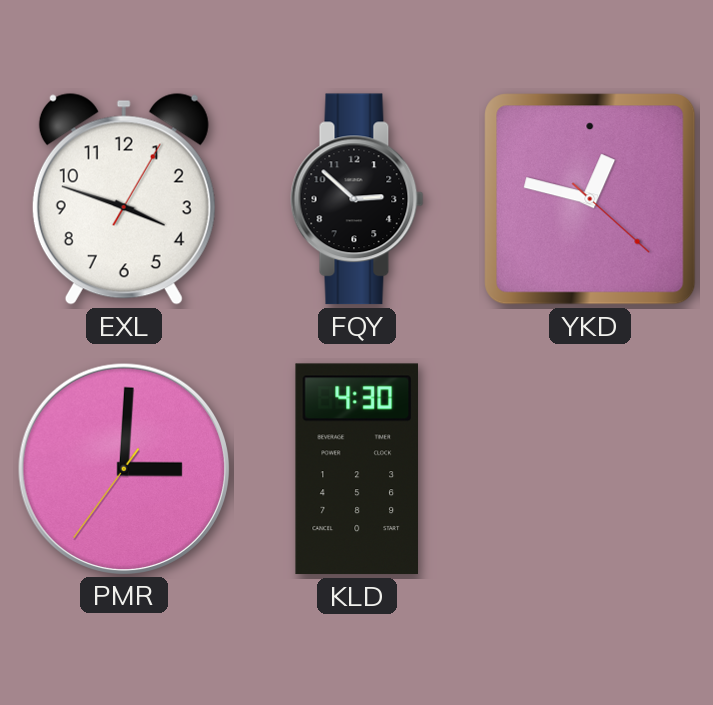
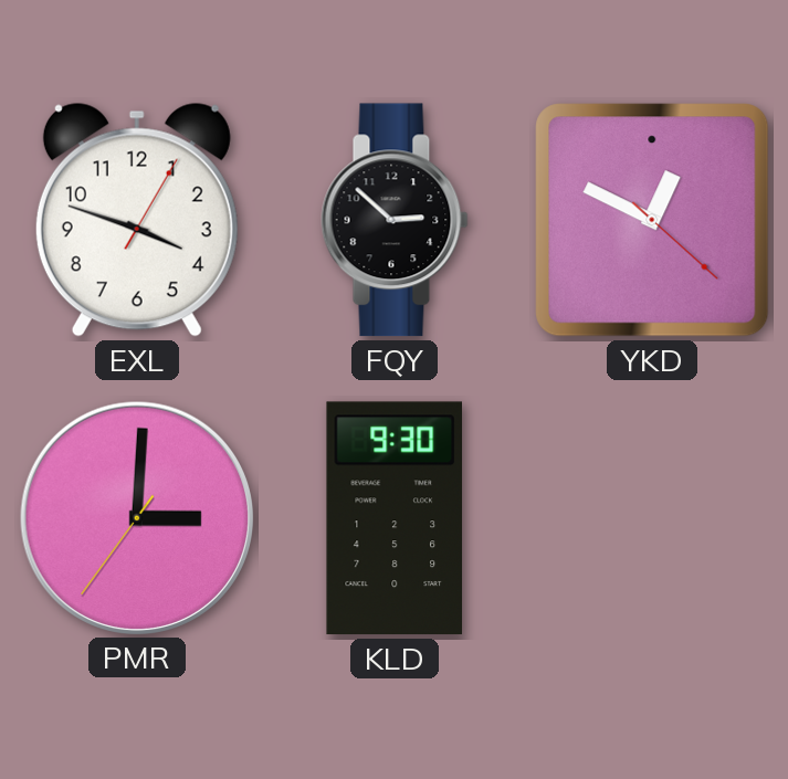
YKD: 12:47 -> 12:49 (652, 220)
KLD: 4:30 -> 9:30 (393, 518)
